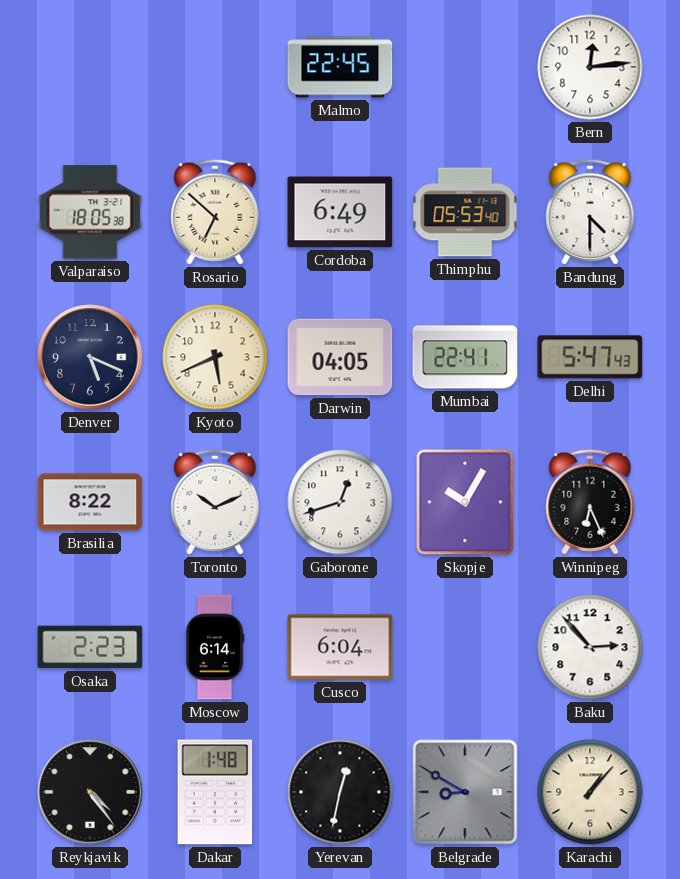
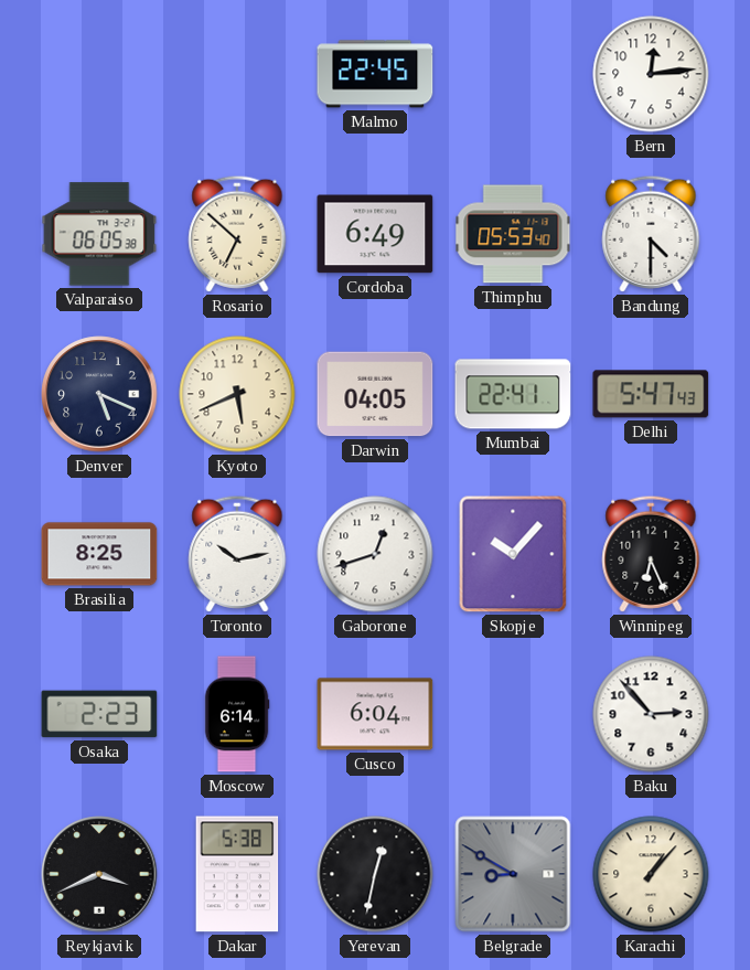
Valparaiso: 18:05 -> 06:05 (99, 234)
Brasilia: 8:22 -> 8:25 (99, 554)
Toronto: 10:11 -> 10:13 (237, 554)
Skopje: 10:05 -> 10:07 (513, 554)
Reykjavik: 4:24 -> 3:41 (99, 874)
Dakar: 1:48 -> 5:38 (237, 874)
